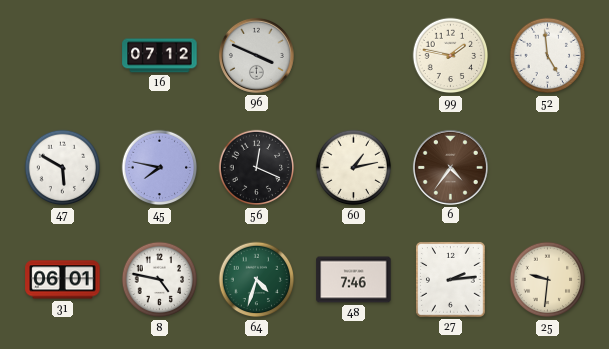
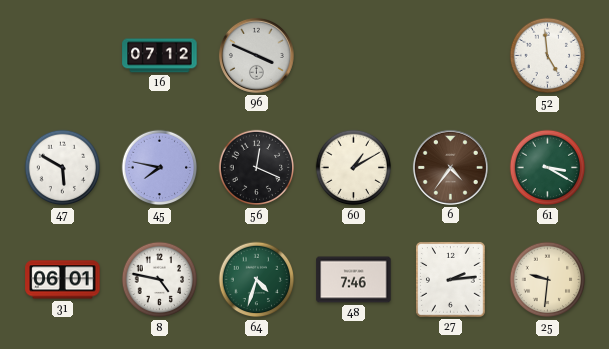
99: 1:47 -> none (451, 56)
60: 1:13 -> 1:10 (354, 168)
61: none -> 3:20 (548, 168)
